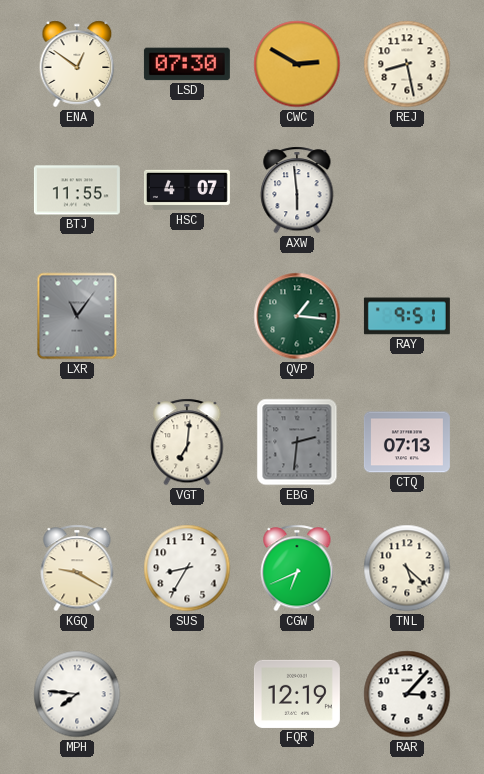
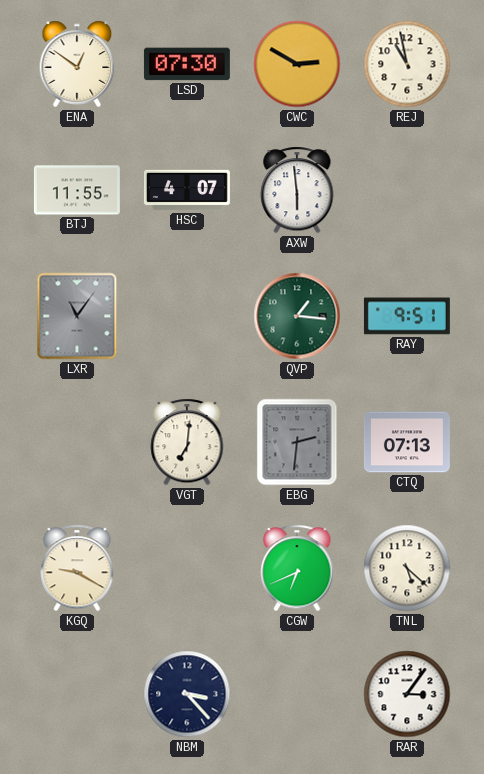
REJ: 8:28 -> 10:58 (407, 64)
SUS: 8:35 -> none (187, 568)
MPH: 7:46 -> none (77, 694)
NBM: none -> 3:23 (187, 694)
FQR: 12:19 -> none (297, 694)
RAR: 3:07 -> 3:06 (407, 694)
